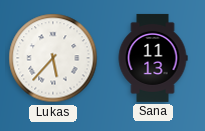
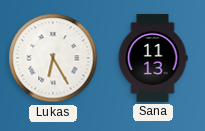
Lukas: 5:37 -> 6:25 (53, 58)
